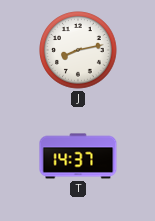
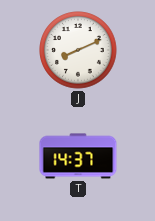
J: 8:13 -> 8:11 (78, 50)
